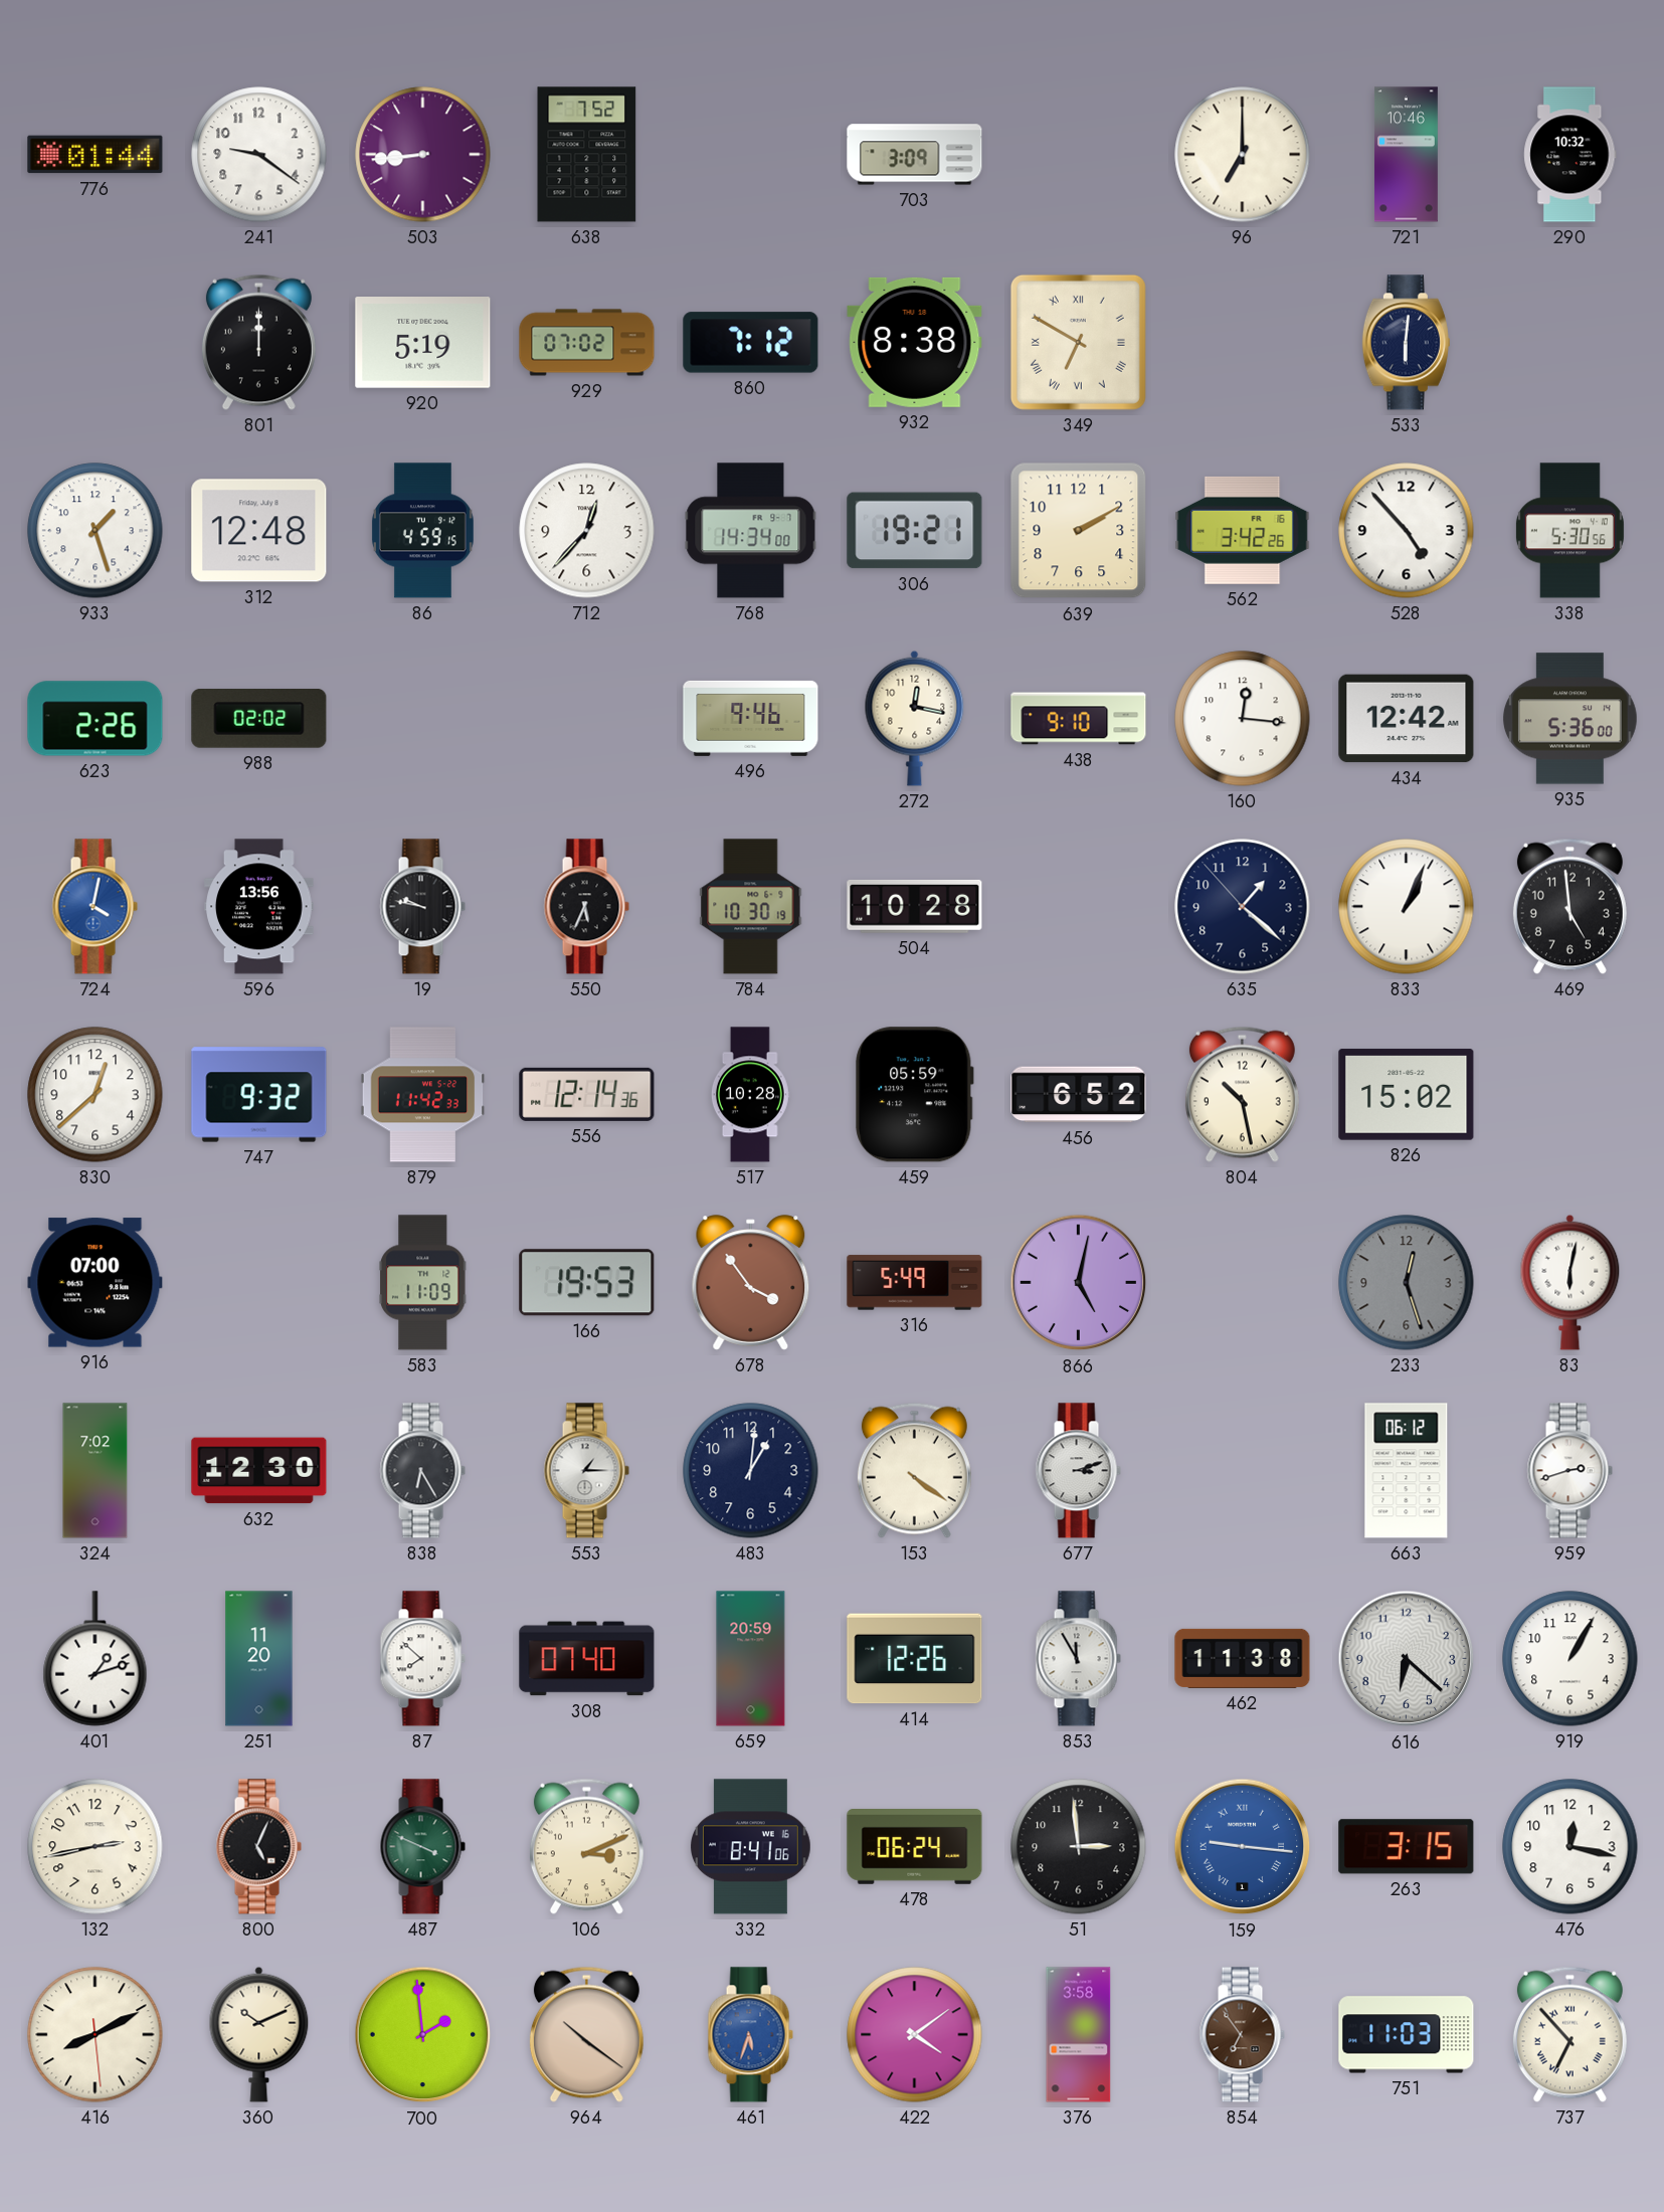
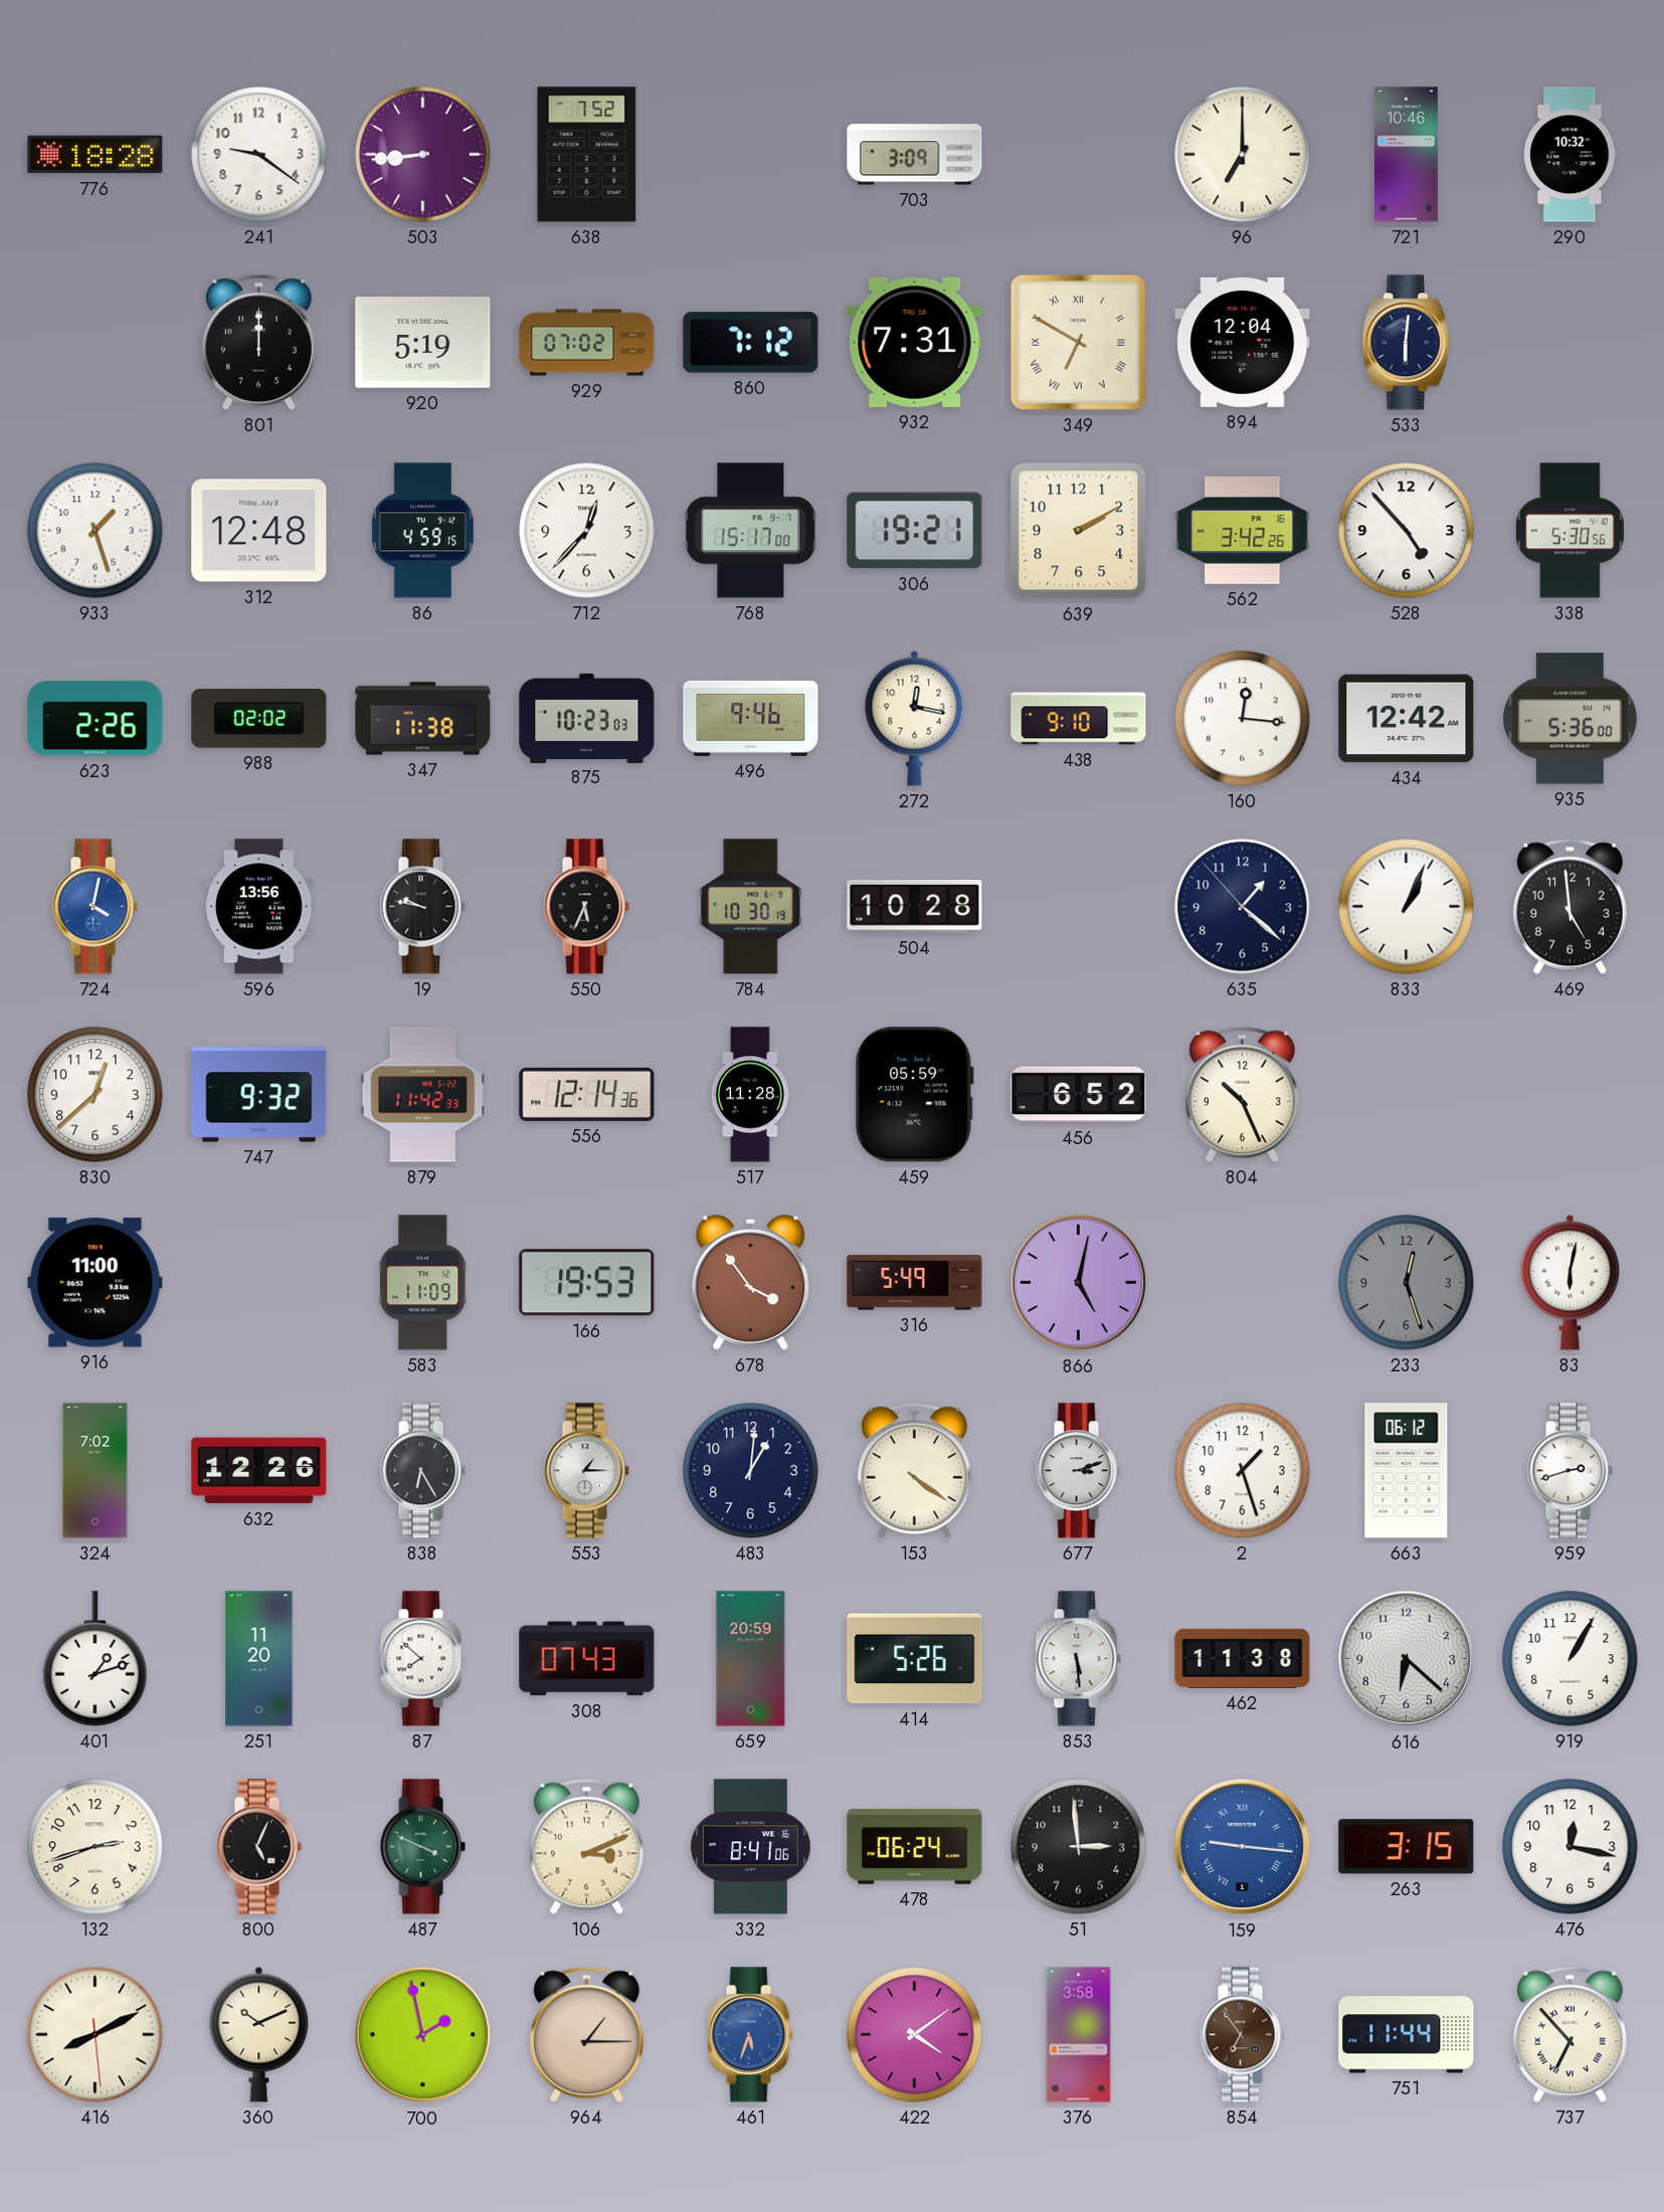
776: 01:44 -> 18:28 (96, 155)
932: 8:38 -> 7:31 (915, 342)
894: none -> 12:04 (1243, 342)
768: 14:34 -> 15:17 (751, 531)
347: none -> 11:38 (423, 719)
875: none -> 10:23 (587, 718)
517: 10:28 -> 11:28 (750, 1095)
804: 10:28 -> 10:26 (1242, 1094)
826: 15:02 -> none (1407, 1095)
916: 07:00 -> 11:00 (96, 1283)
632: 12:30 -> 12:26 (259, 1471)
2: none -> 1:27 (1243, 1471)
308: 07:40 -> 07:43 (587, 1659)
414: 12:26 -> 5:26 (915, 1659)
853: 11:55 -> 5:29 (1078, 1659)
132: 2:43 -> 2:42 (96, 1847)
700: 1:59 -> 1:58 (423, 2035)
964: 10:21 -> 1:15 (586, 2034)
751: 11:03 -> 11:44 (1407, 2035)
